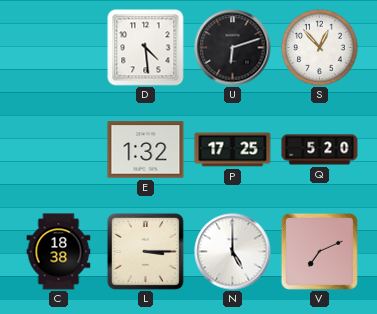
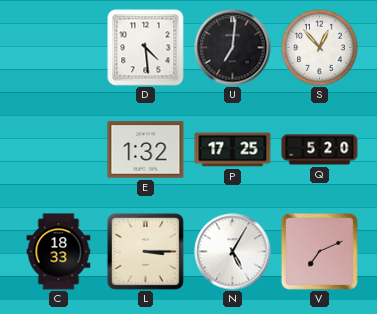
U: 6:12 -> 7:01 (233, 48)
C: 18:38 -> 18:33 (59, 252)
N: 5:00 -> 5:05 (233, 252)
